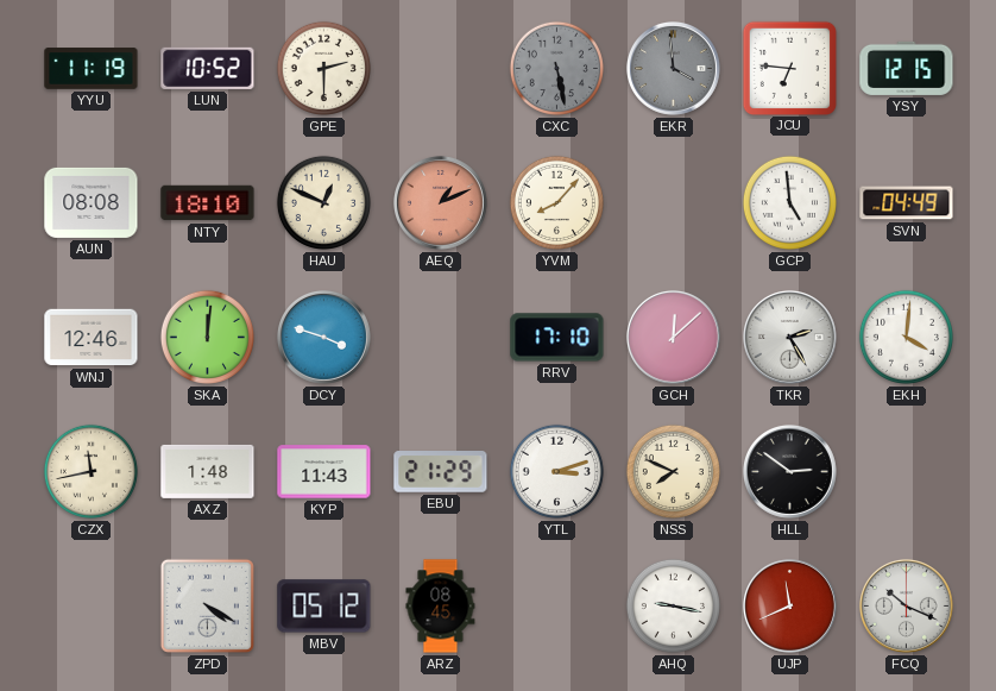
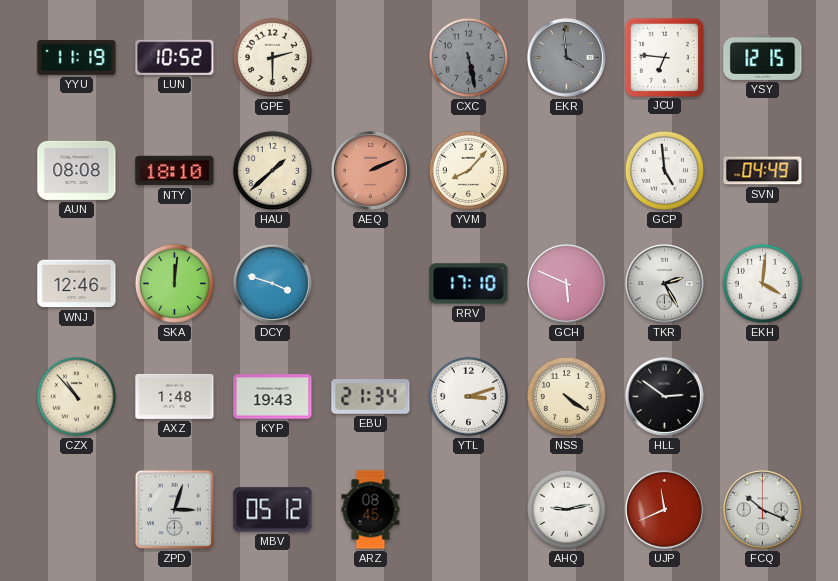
HAU: 12:49 -> 1:38 (272, 170)
AEQ: 1:11 -> 2:11 (370, 170)
GCH: 12:08 -> 5:49 (566, 283)
CZX: 11:43 -> 10:53 (76, 396)
KYP: 11:43 -> 19:43 (273, 397)
EBU: 21:29 -> 21:34 (371, 397)
NSS: 7:49 -> 4:21 (566, 396)
ZPD: 4:20 -> 3:03 (174, 509)
AHQ: 9:17 -> 9:13 (566, 509)
